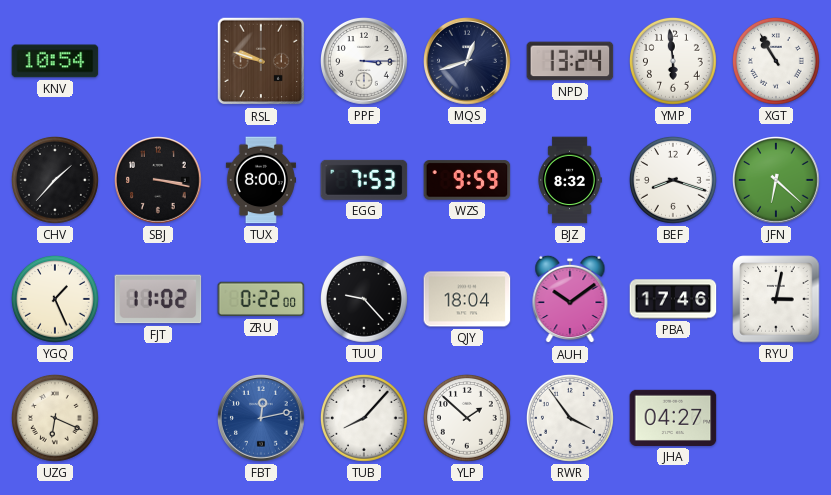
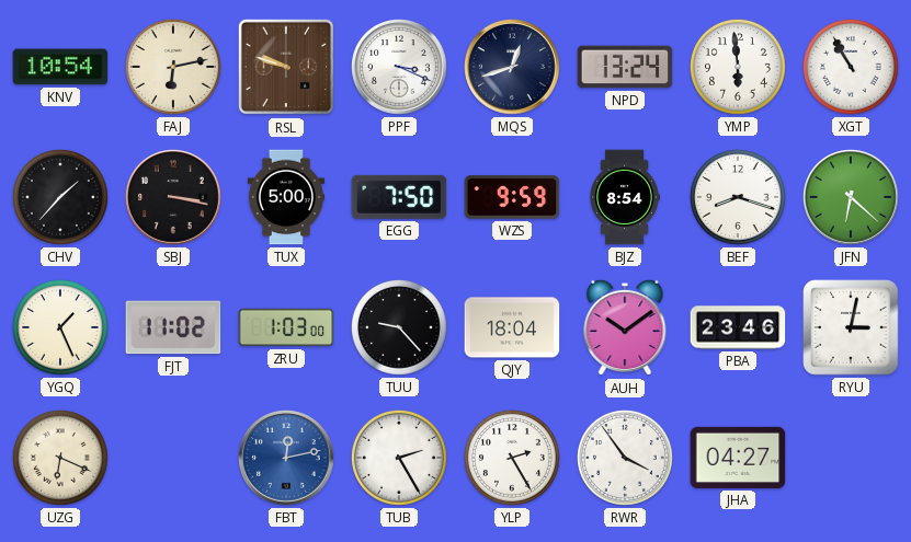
FAJ: none -> 6:13 (173, 67)
PPF: 3:15 -> 3:19 (400, 68)
TUX: 8:00 -> 5:00 (286, 197)
EGG: 7:53 -> 7:50 (399, 197)
BJZ: 8:32 -> 8:54 (625, 197)
ZRU: 0:22 -> 1:03 (286, 327)
PBA: 17:46 -> 23:46 (738, 327)
TUB: 8:07 -> 2:25 (399, 458)
YLP: 1:52 -> 2:25 (512, 458)
